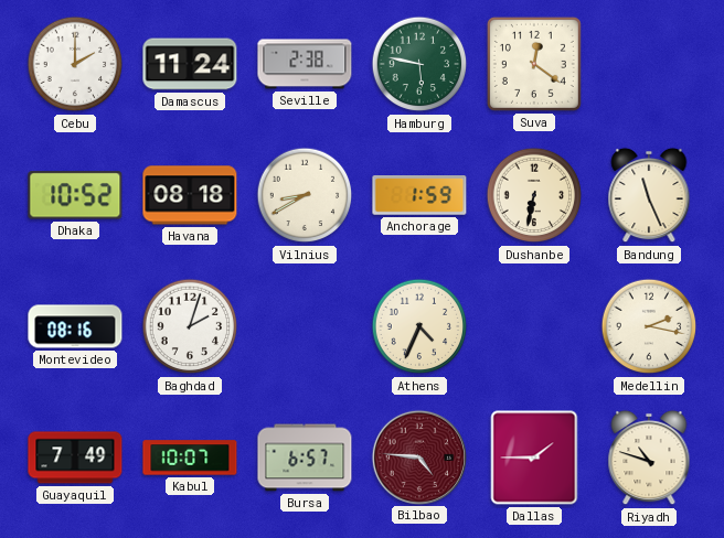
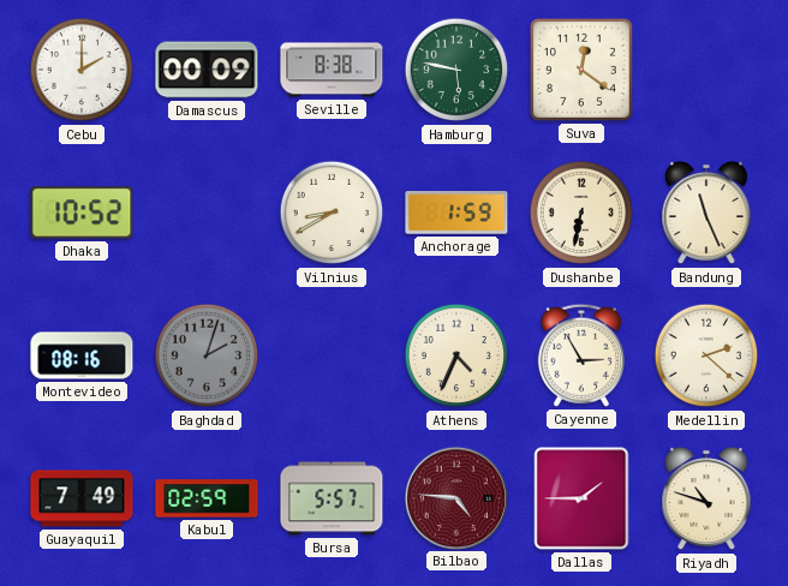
Damascus: 11:24 -> 00:09 (207, 70)
Seville: 2:38 -> 8:38 (332, 70)
Havana: 08:18 -> none (190, 195)
Baghdad dial: white -> grey (207, 355)
Cayenne: none -> 2:55 (581, 355)
Medellin: 2:17 -> 2:22 (706, 355)
Kabul: 10:07 -> 02:59 (207, 498)
Bursa: 6:57 -> 5:57 (332, 498)
